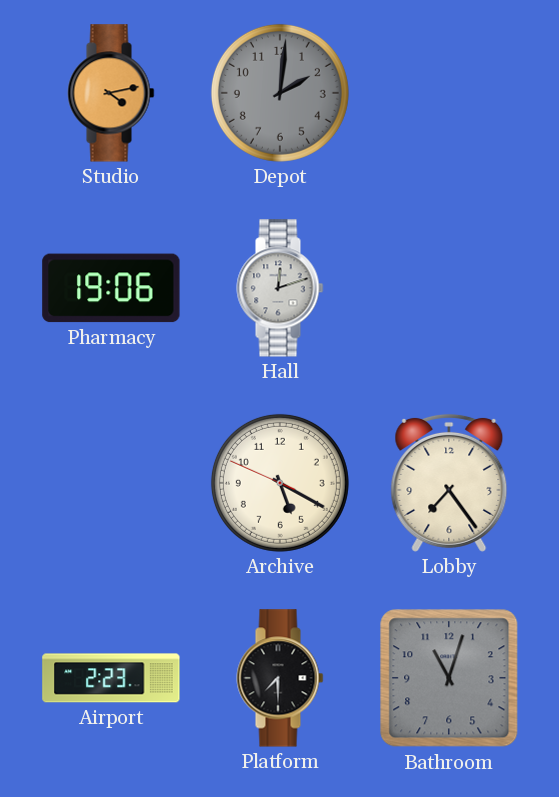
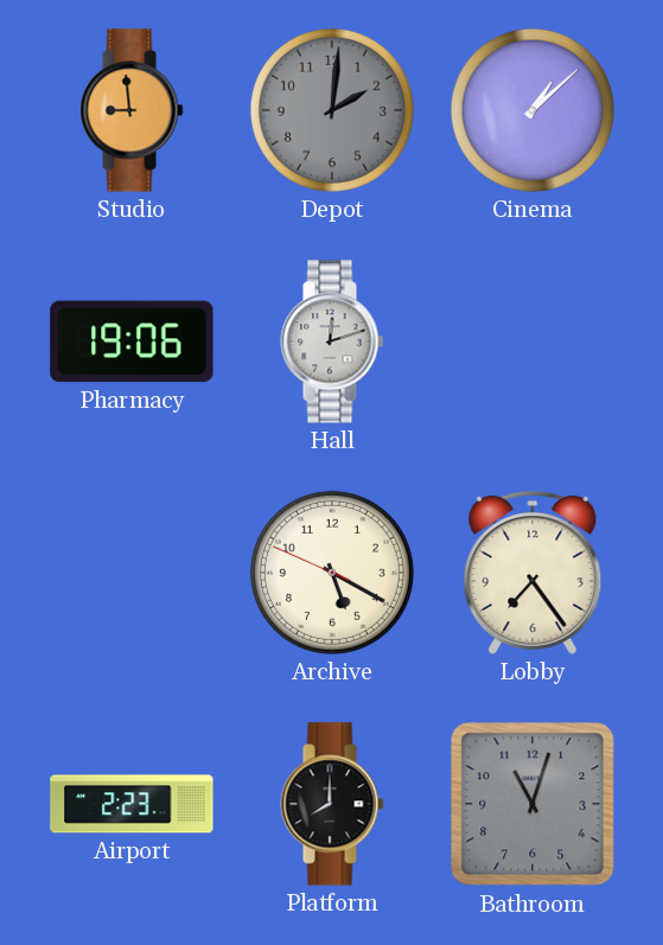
Studio: 4:13 -> 8:59 (132, 110)
Cinema: none -> 1:08 (533, 110)
Platform: 7:30 -> 8:00 (332, 804)
